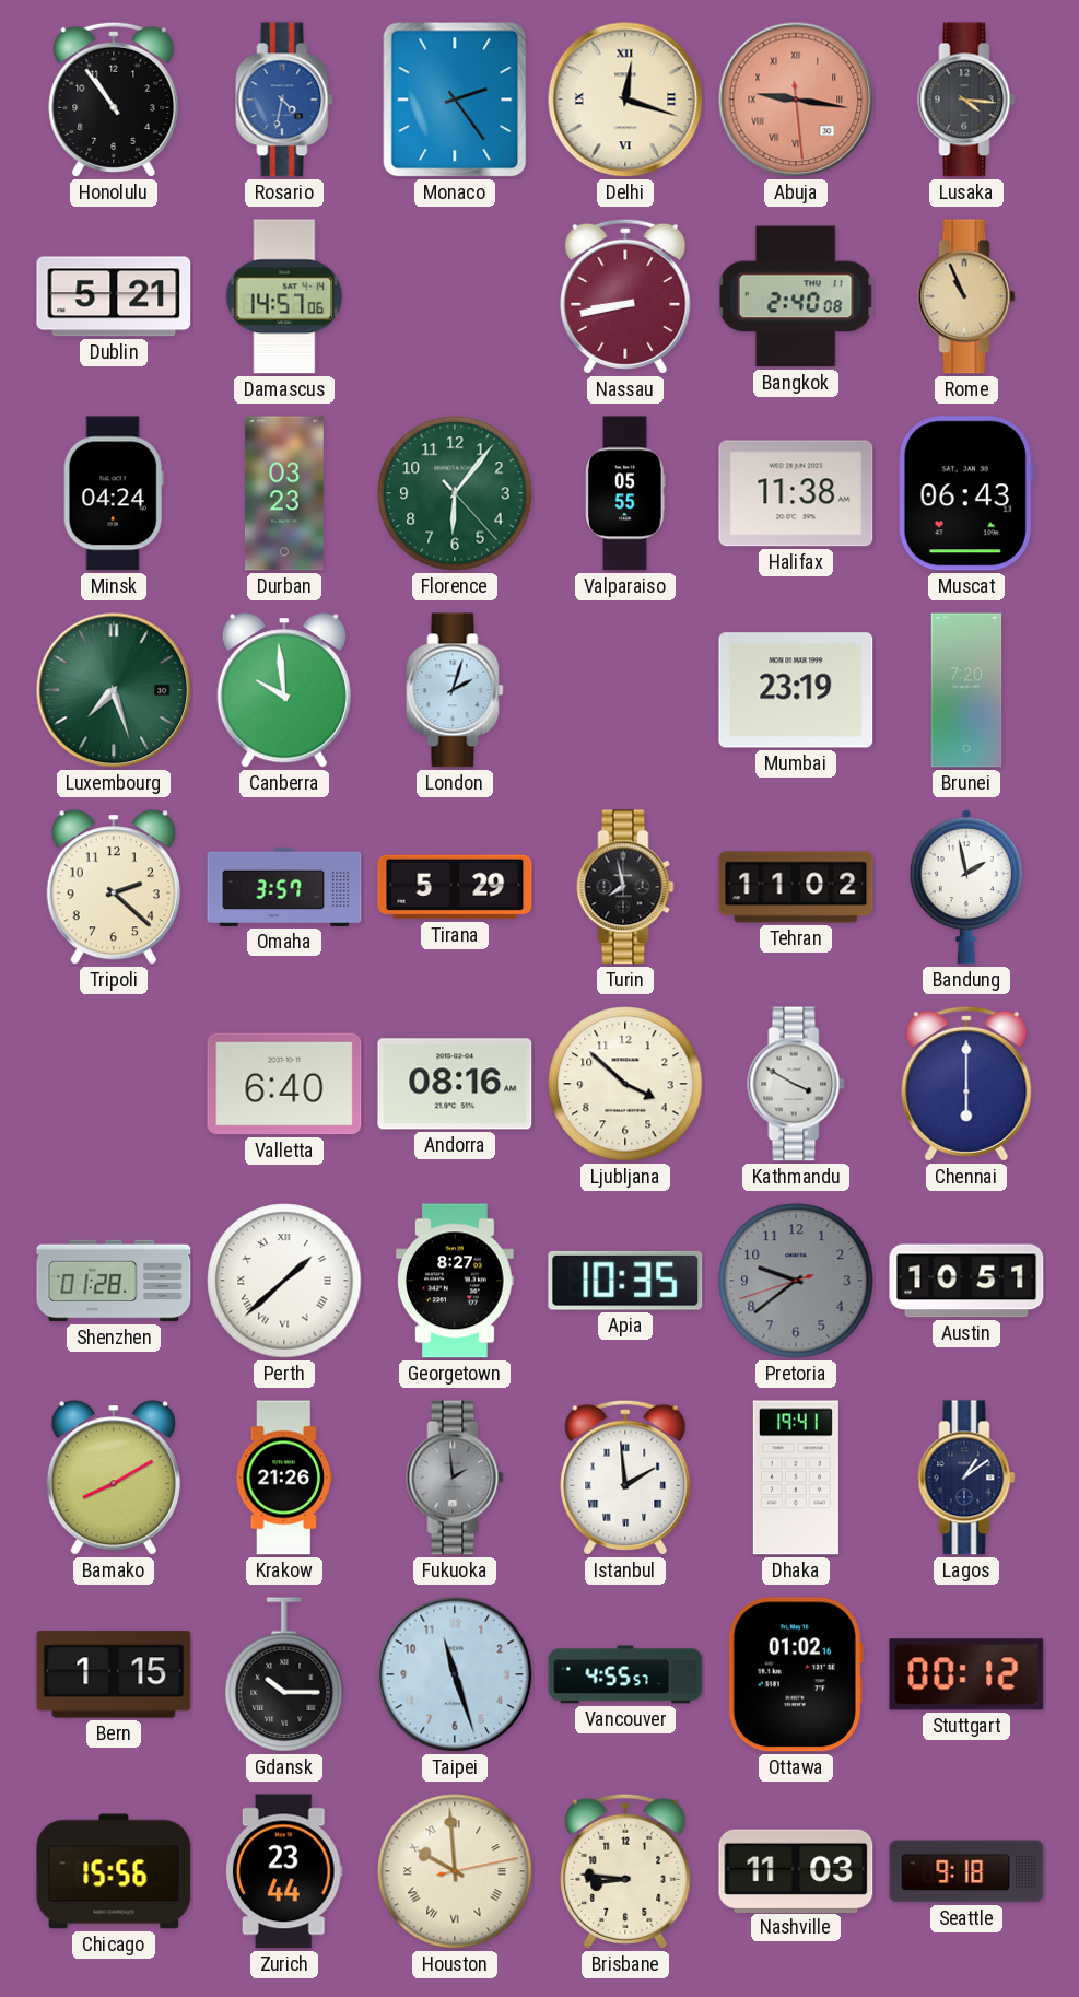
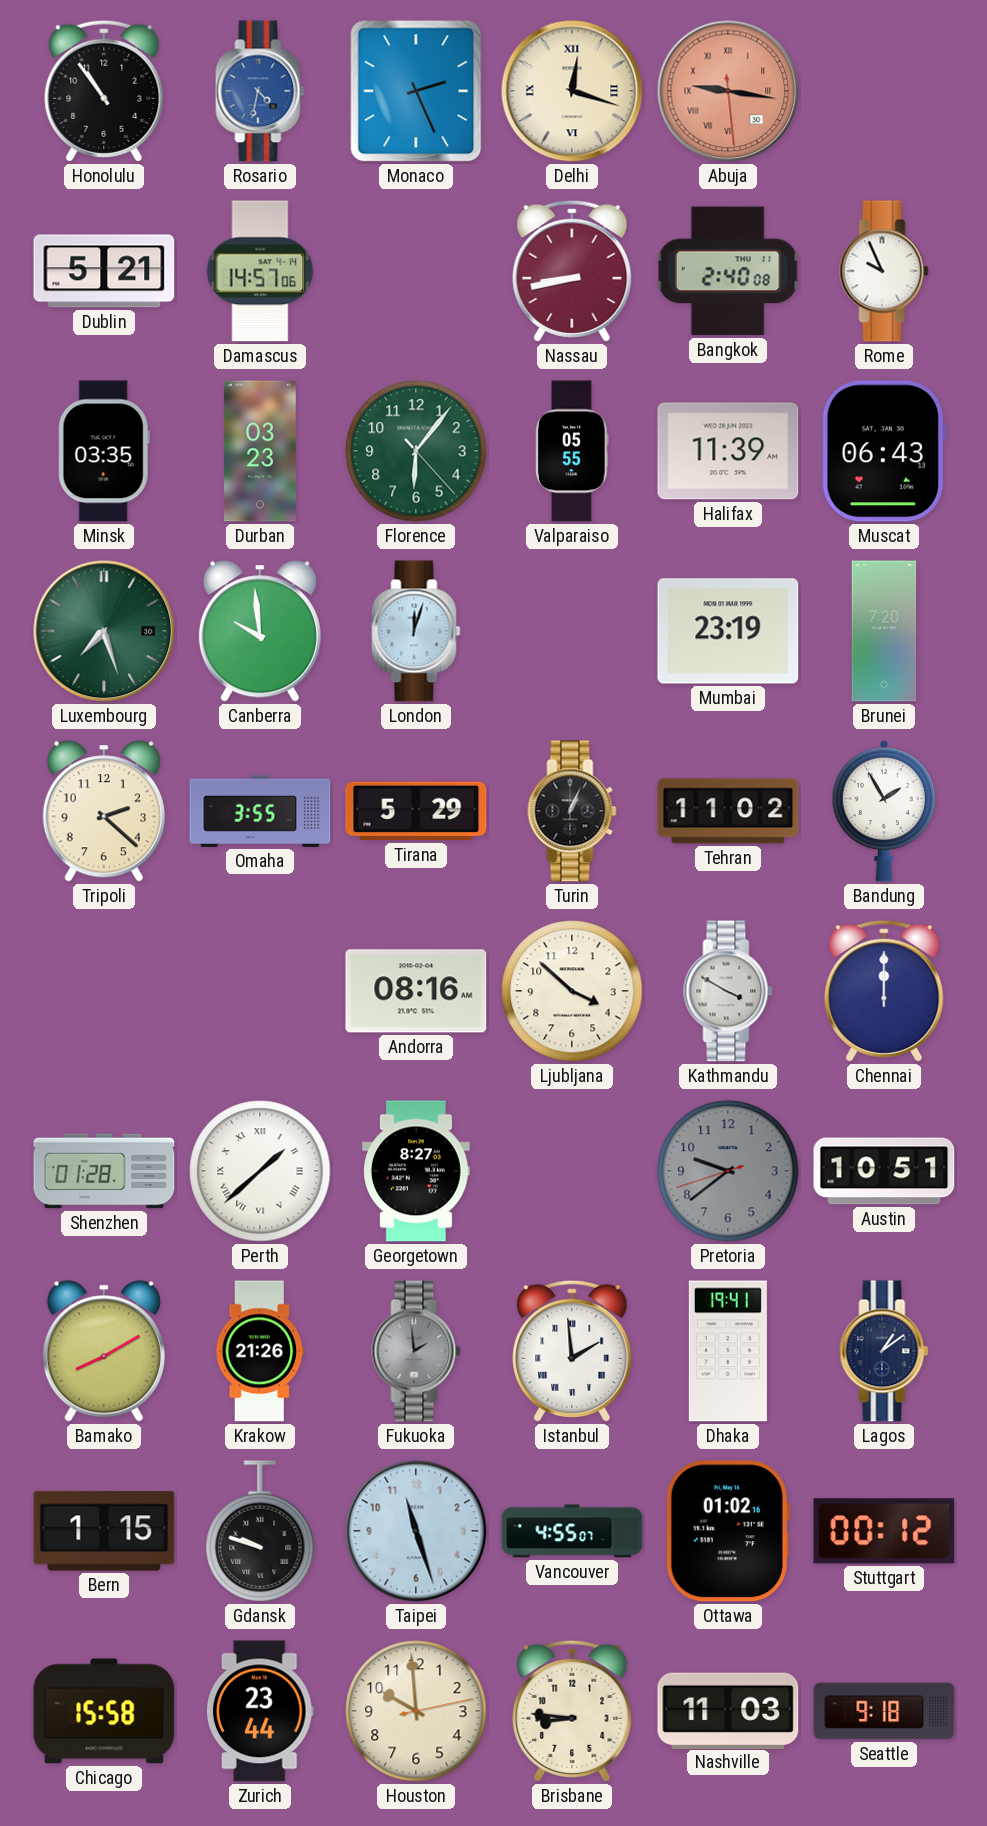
Monaco: 2:24 -> 2:26 (416, 91)
Lusaka: 4:16 -> none (966, 100)
Rome: 10:56 -> 9:56 (884, 271)
Rome dial: champagne -> white (884, 271)
Minsk: 04:24 -> 03:35 (104, 451)
Halifax: 11:38 -> 11:39 (728, 451)
London: 2:03 -> 12:03 (416, 631)
Omaha: 3:57 -> 3:55 (260, 811)
Turin: 7:58 -> 1:04 (572, 811)
Bandung: 1:58 -> 1:55 (883, 811)
Valletta: 6:40 -> none (284, 1084)
Chennai: 6:00 -> 12:00 (884, 991)
Apia: 10:35 -> none (625, 1281)
Gdansk: 10:15 -> 9:48 (260, 1531)
Vancouver: 4:55:57 -> 4:55:07 (572, 1531)
Chicago: 15:56 -> 15:58 (104, 1711)
Houston numerals: Roman -> Arabic (416, 1711)
